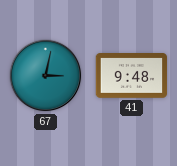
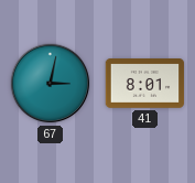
41: 9:48 -> 8:01 (145, 84)
